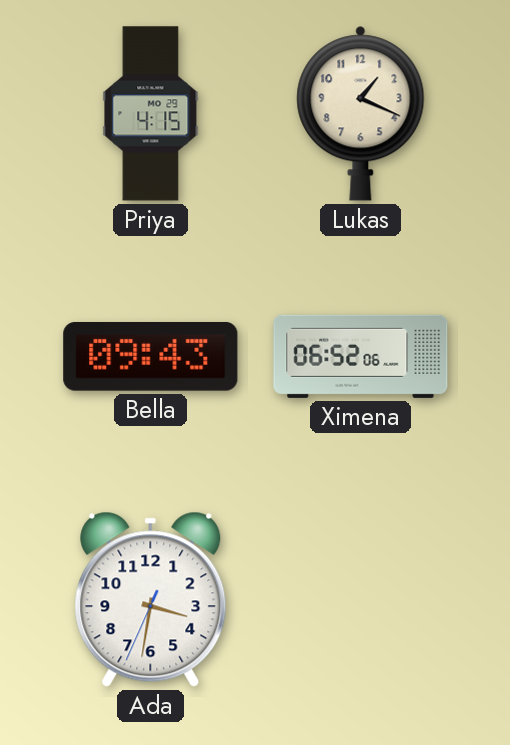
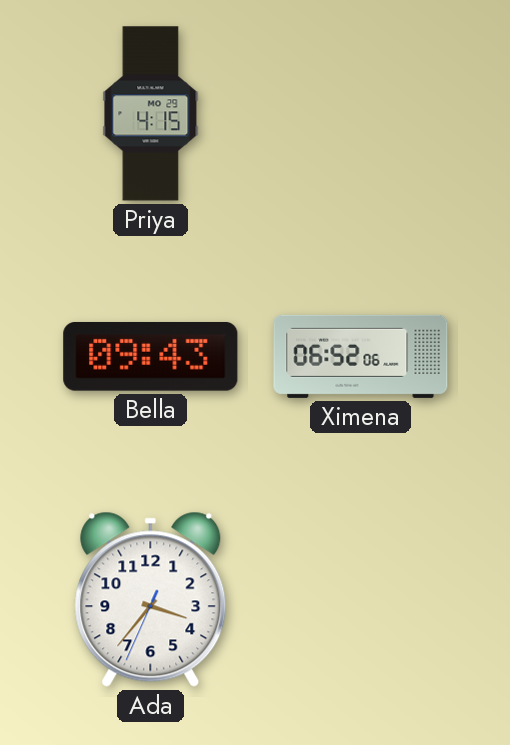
Lukas: 1:19 -> none (361, 114)
Ada: 3:31 -> 3:36 (151, 599)
